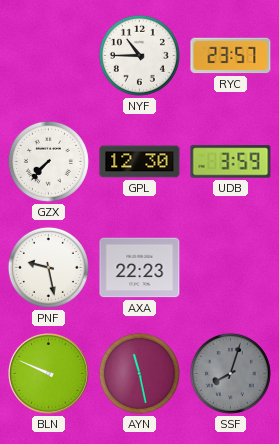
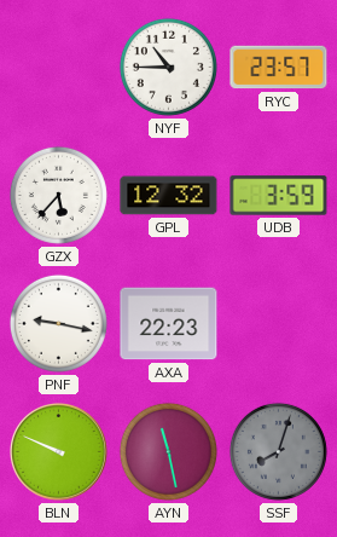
GZX: 7:37 -> 5:37 (58, 195)
GPL: 12:30 -> 12:32 (169, 196)
PNF: 9:28 -> 9:17 (58, 323)
